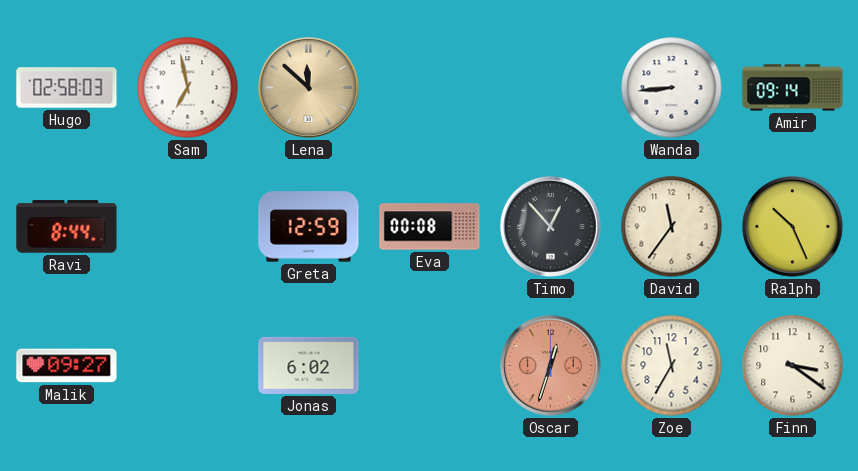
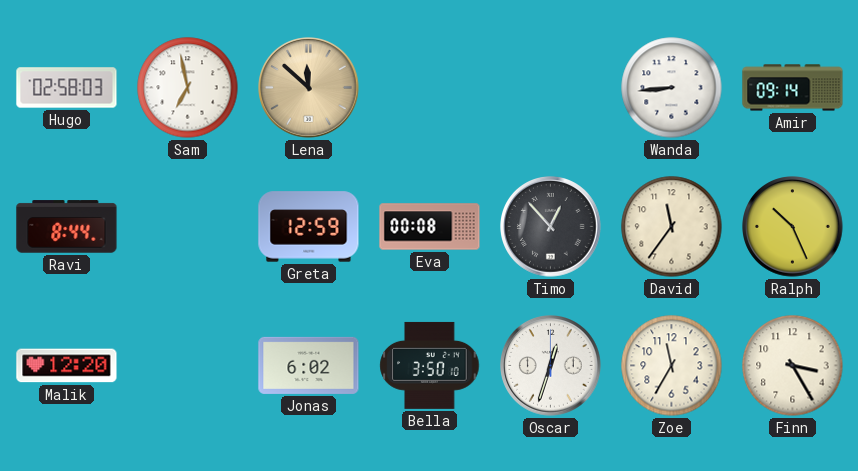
Malik: 09:27 -> 12:20 (67, 366)
Bella: none -> 3:50 (430, 365)
Oscar dial: salmon -> white (551, 366)
Finn: 3:21 -> 3:25 (793, 366)
